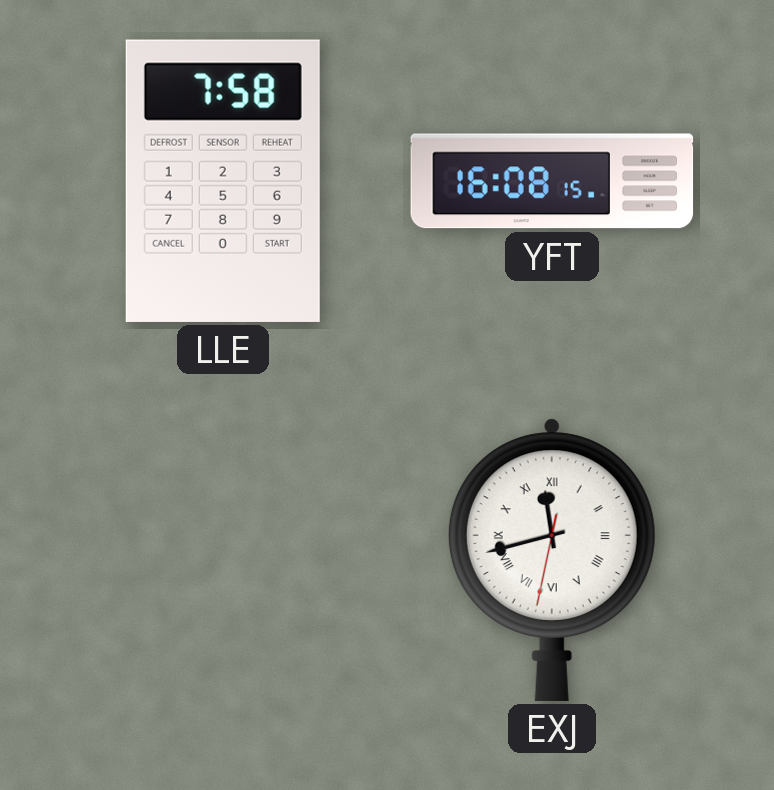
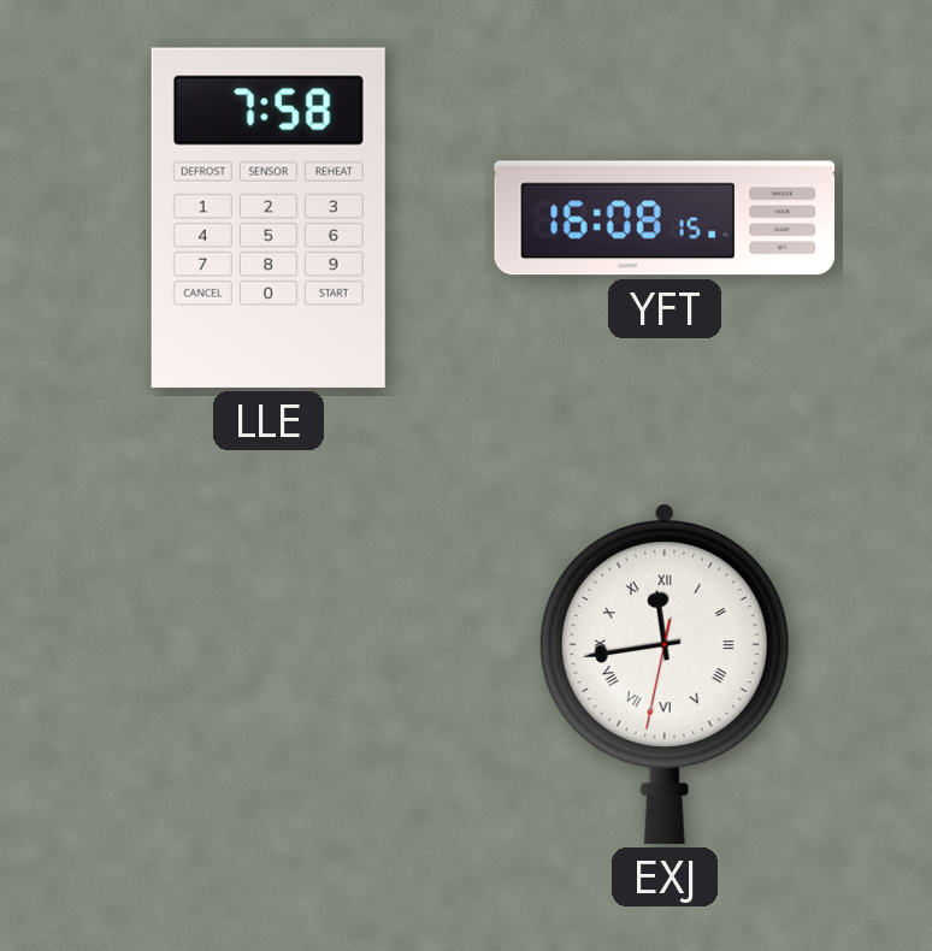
EXJ: 11:42 -> 11:43 (665, 674)
